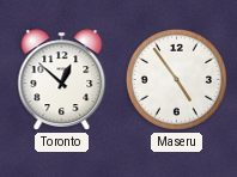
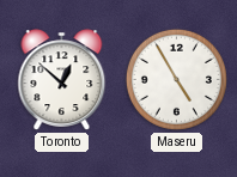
Maseru: 4:54 -> 4:55 (176, 79)
